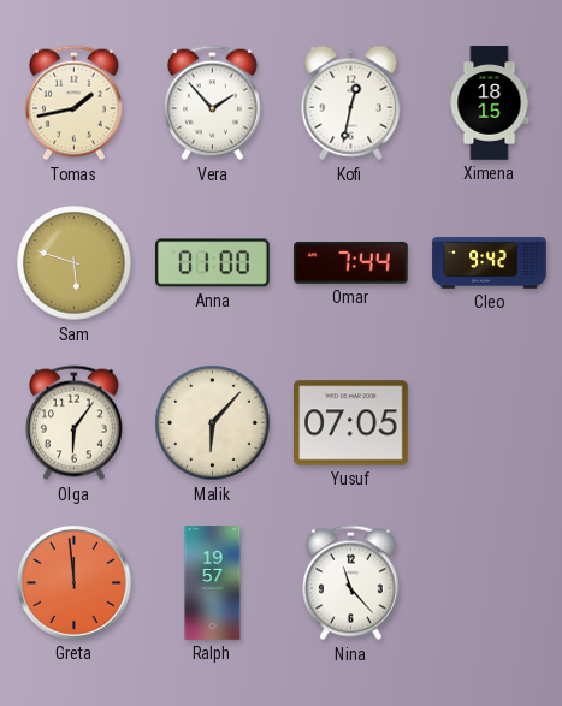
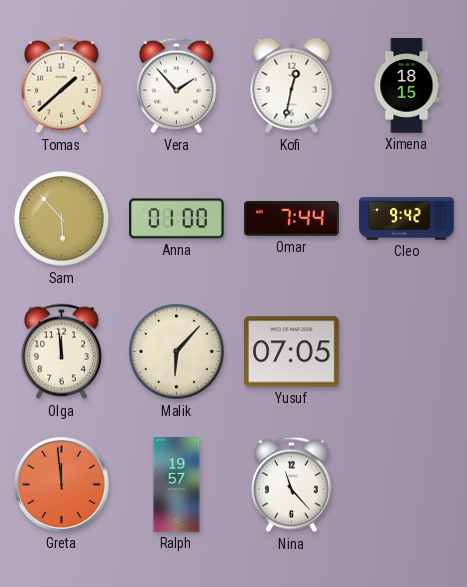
Tomas: 1:43 -> 1:38 (62, 86)
Sam: 5:48 -> 5:53 (62, 219)
Olga: 6:06 -> 11:59 (62, 352)
